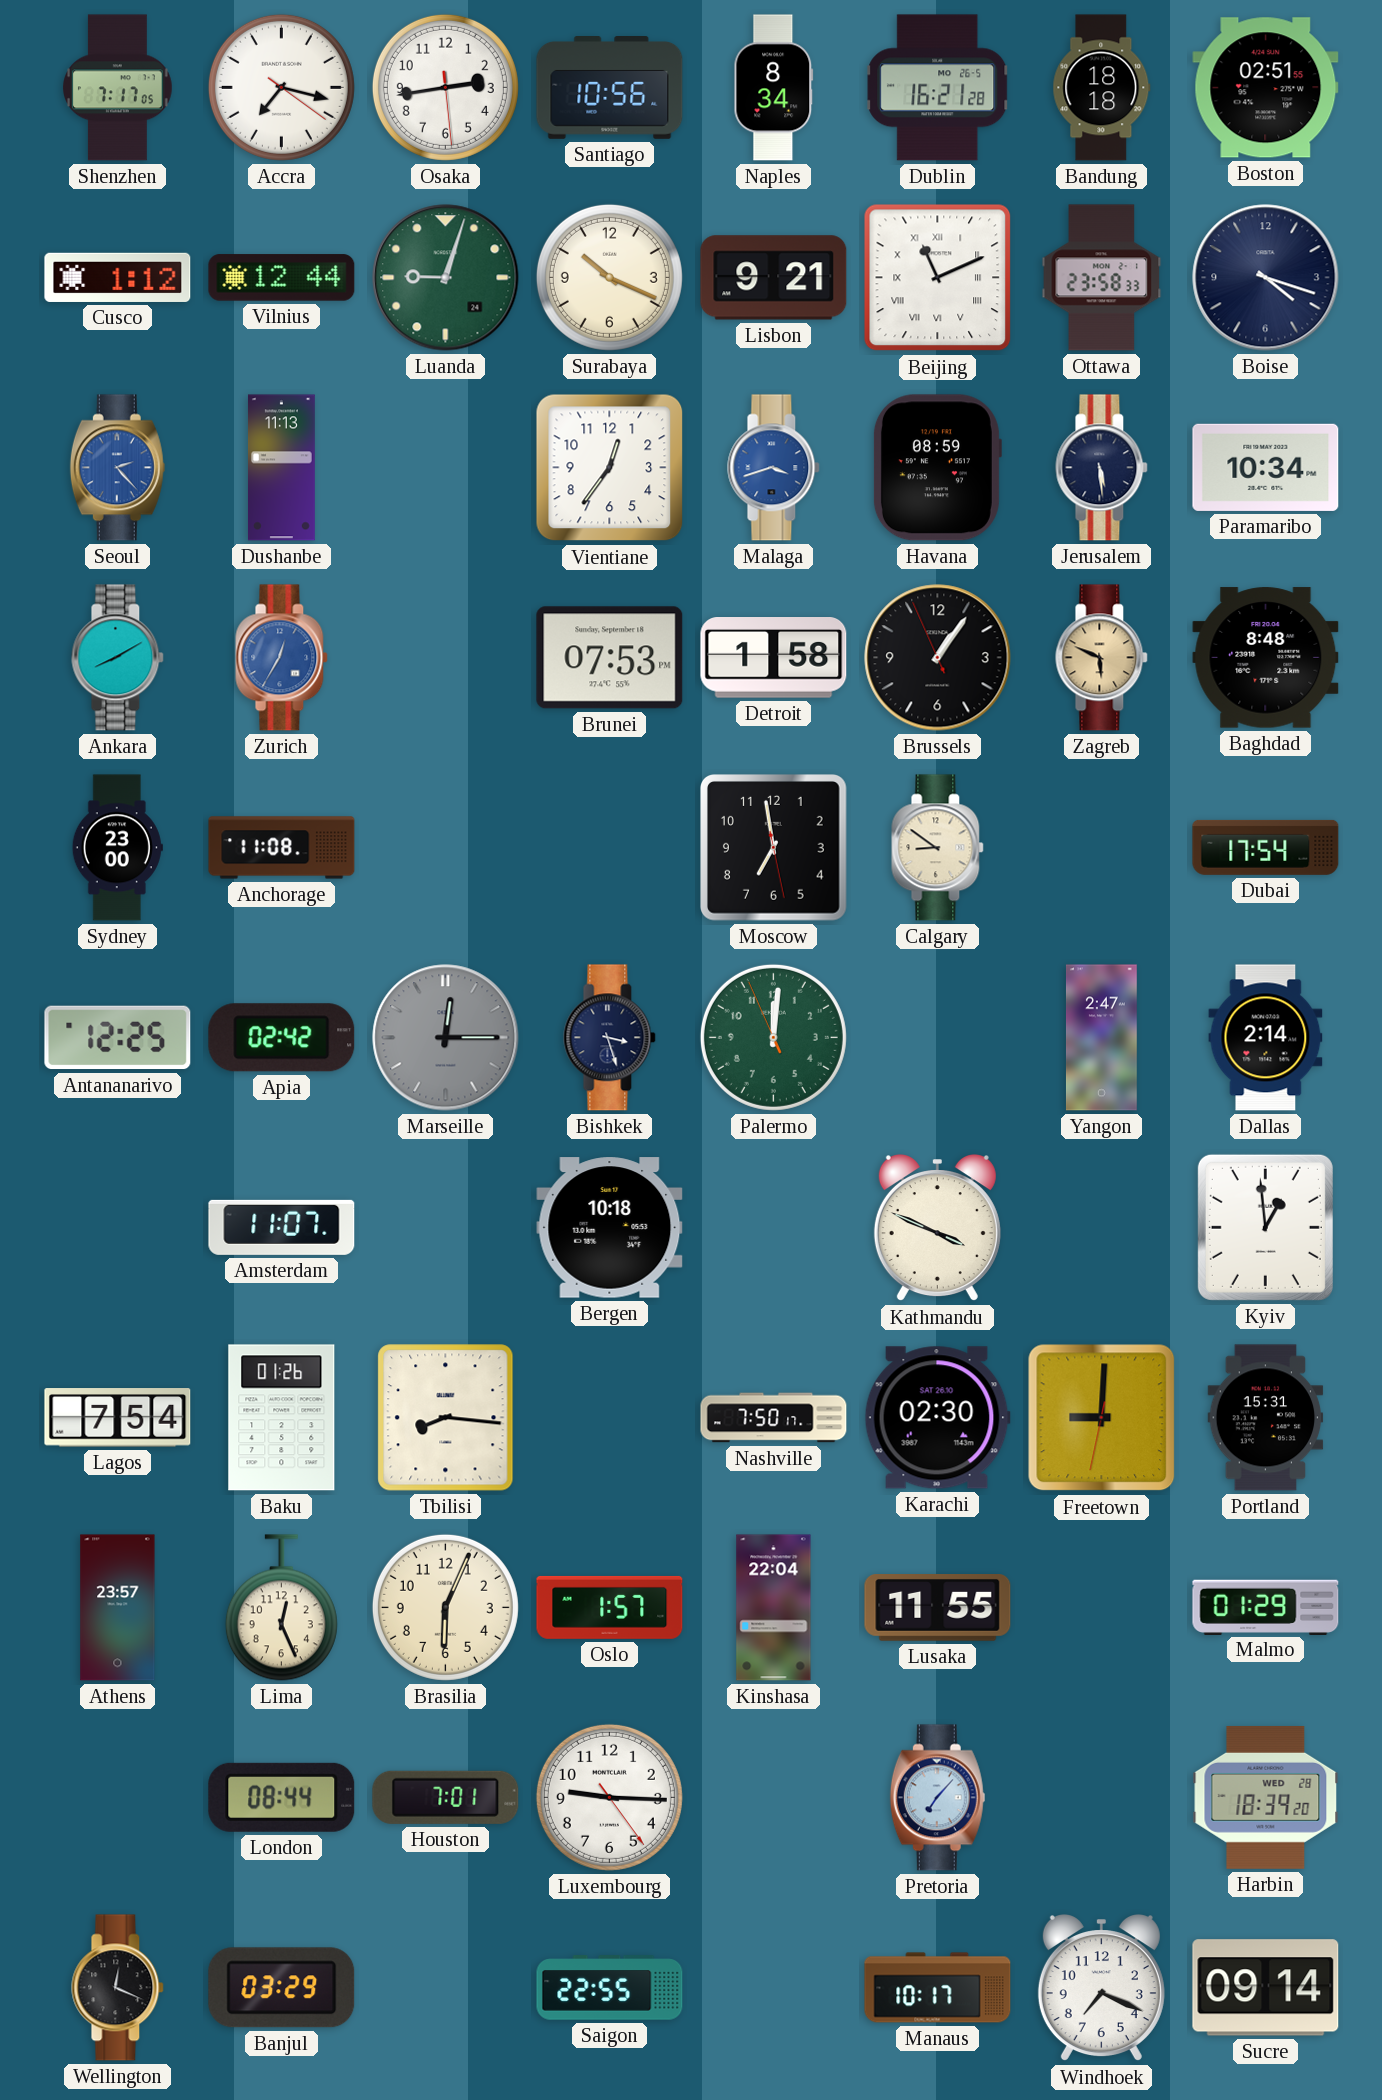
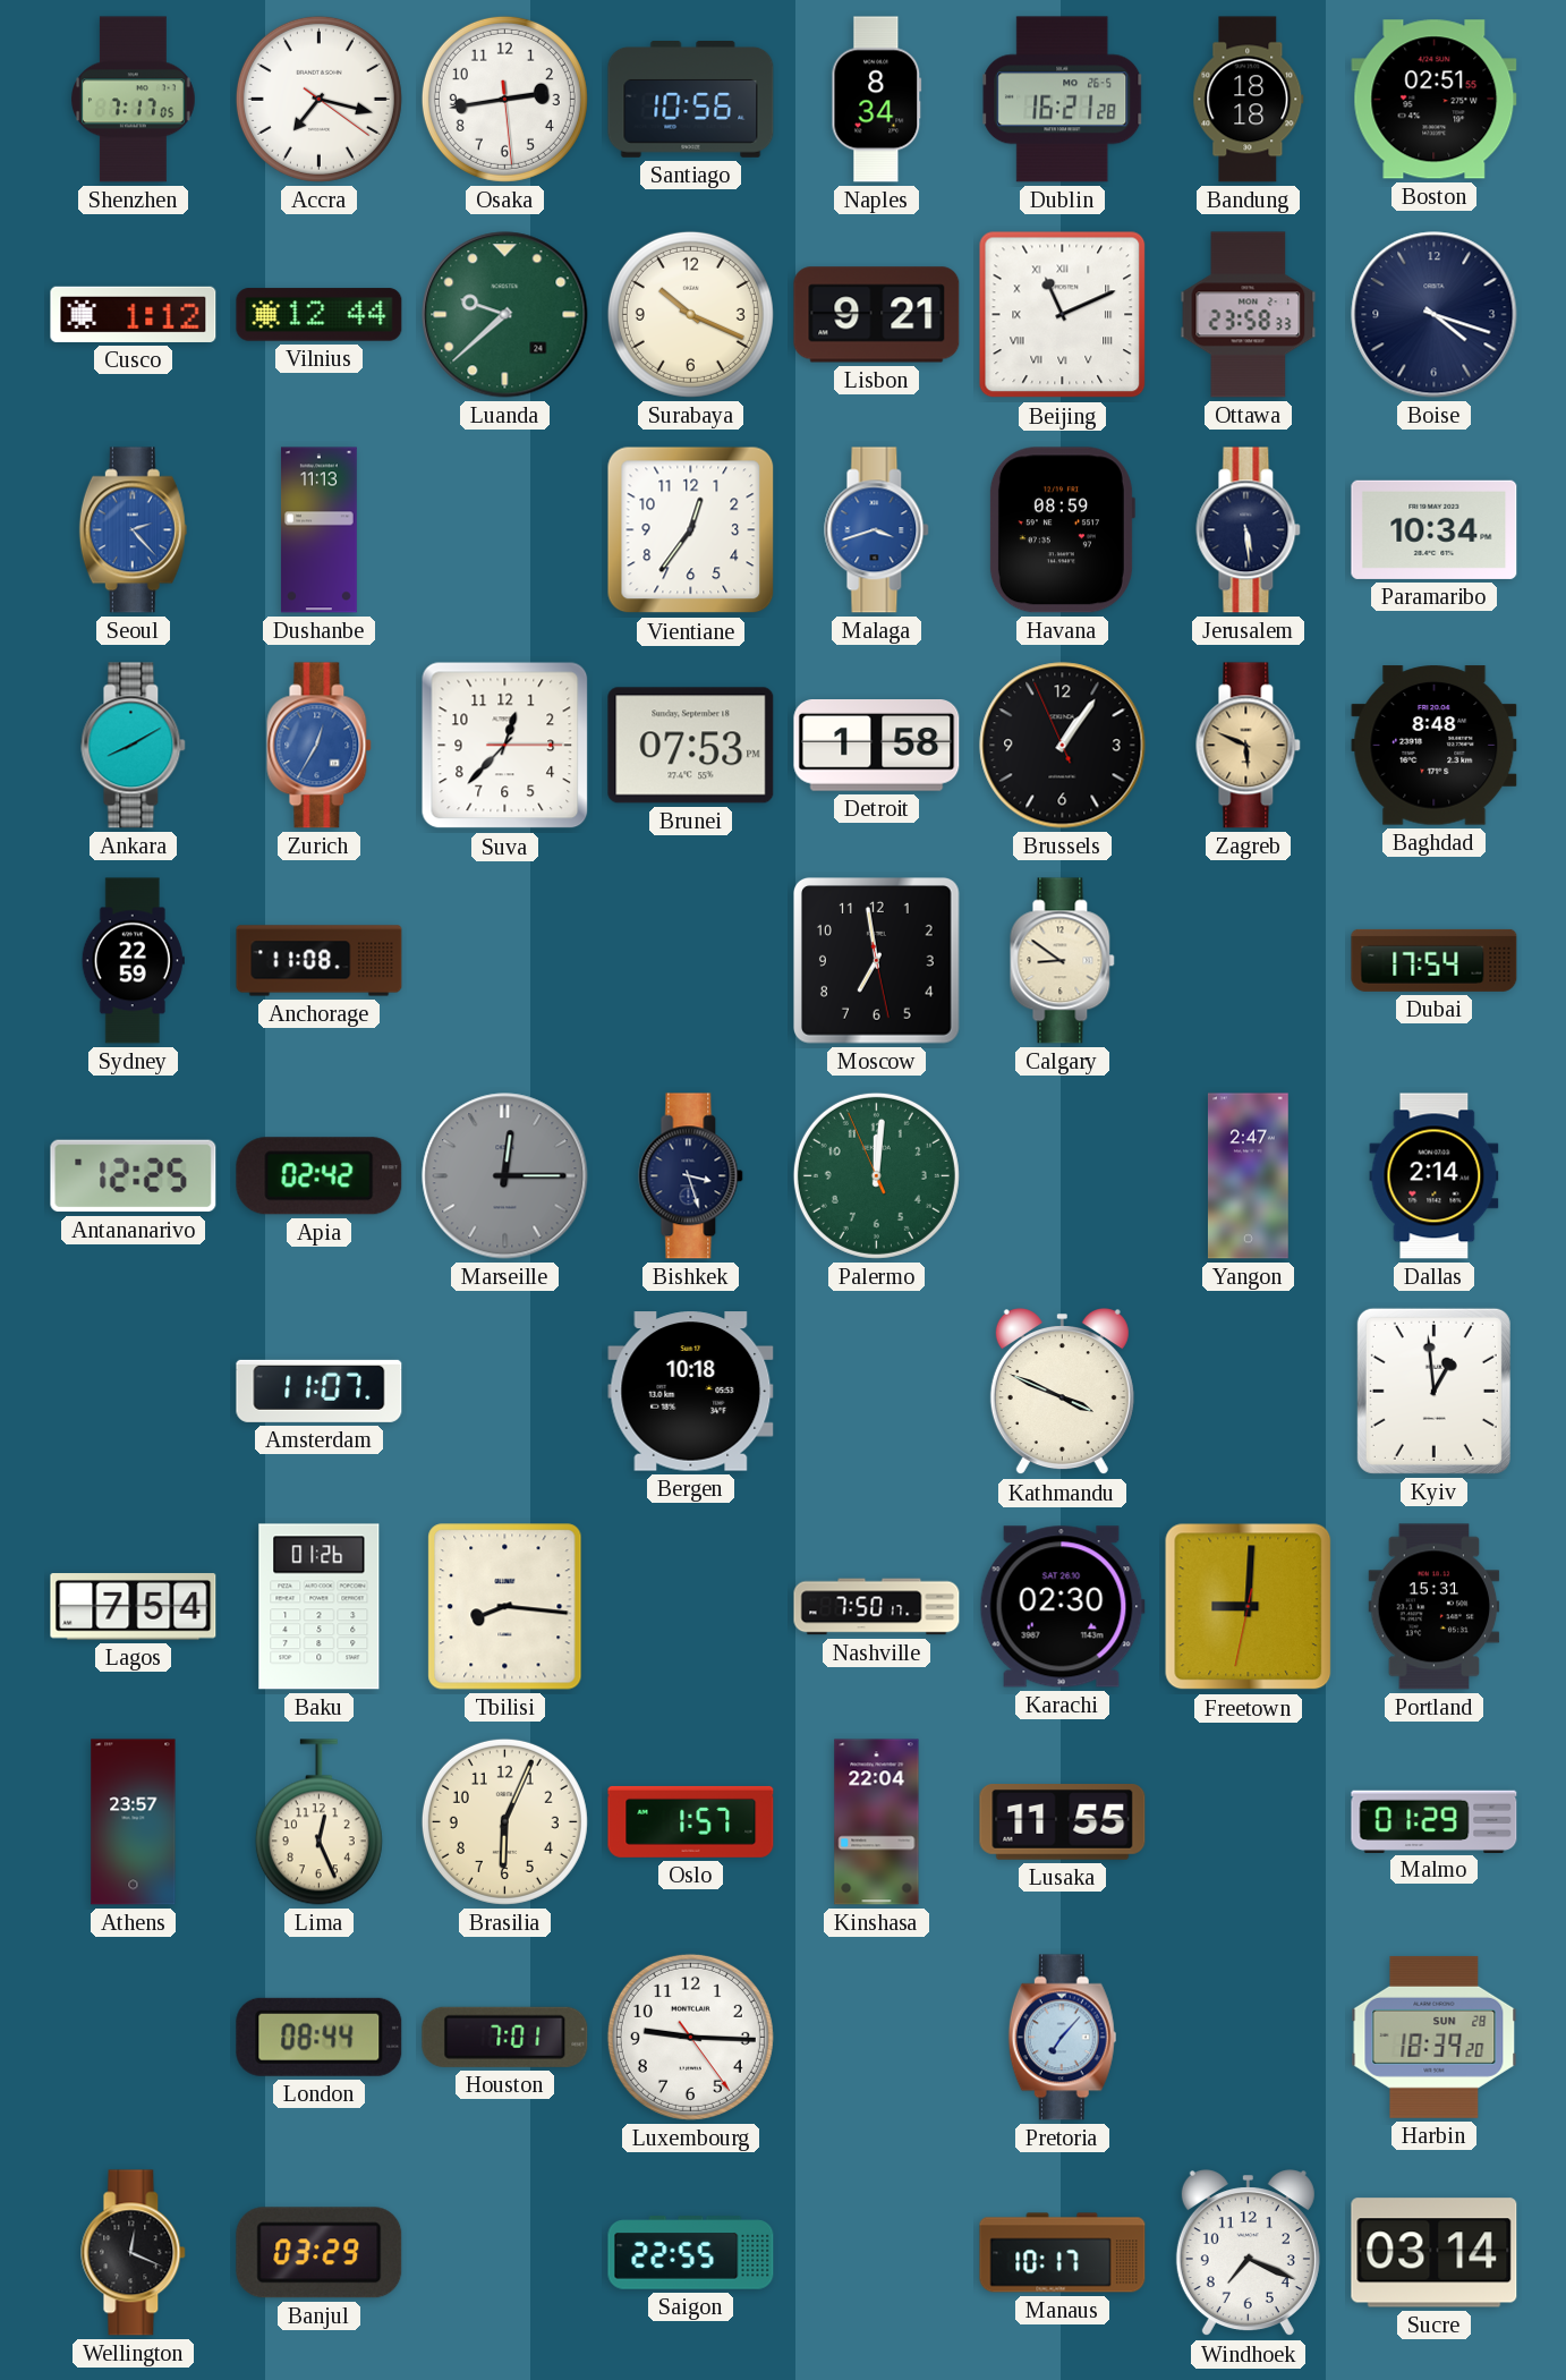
Luanda: 9:03 -> 9:38 (505, 315)
Suva: none -> 12:37 (505, 746)
Sydney: 23:00 -> 22:59 (133, 961)
Harbin date: WED 28 -> SUN 28 (1435, 2037)
Sucre: 09:14 -> 03:14 (1435, 2253)
